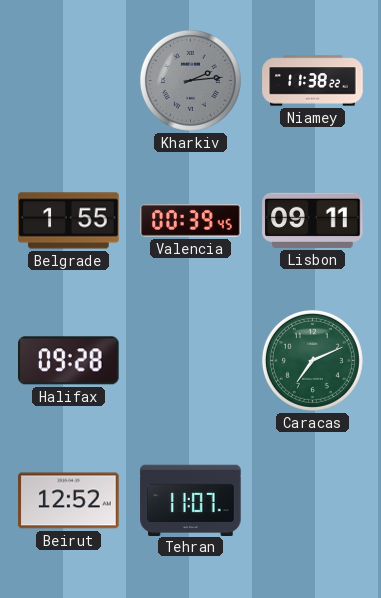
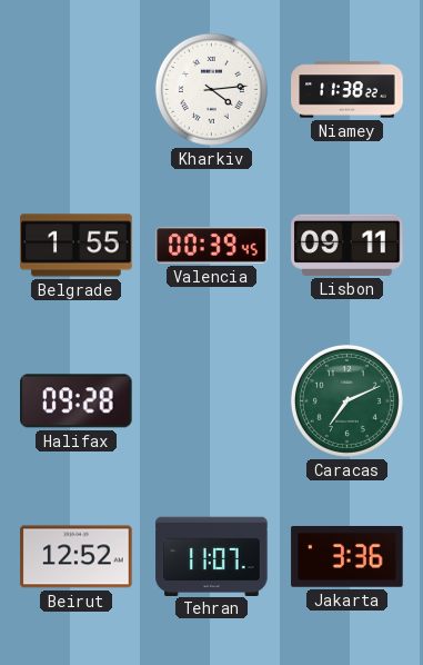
Kharkiv: 2:14 -> 4:14 (211, 89)
Kharkiv dial: grey -> white (211, 89)
Jakarta: none -> 3:36 (348, 557)
